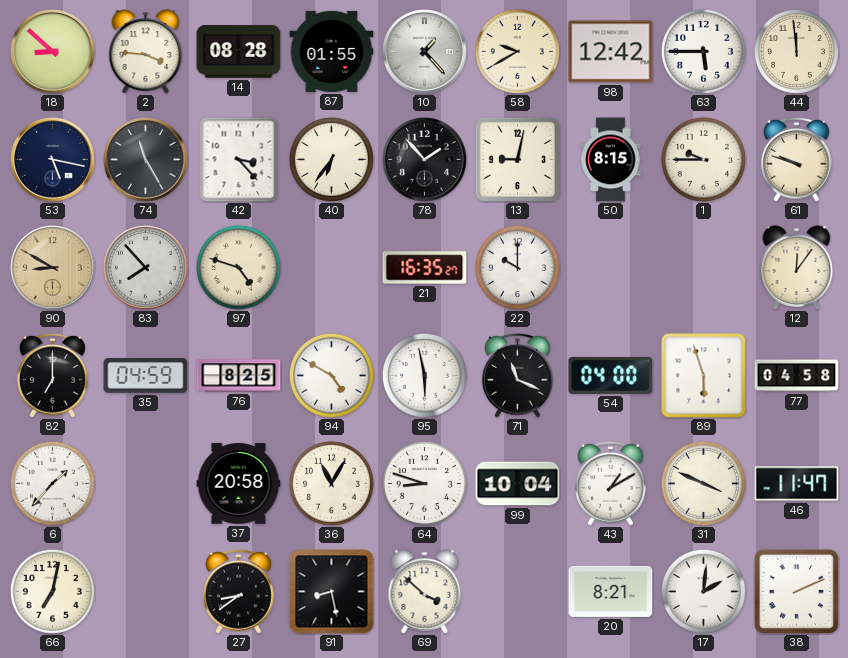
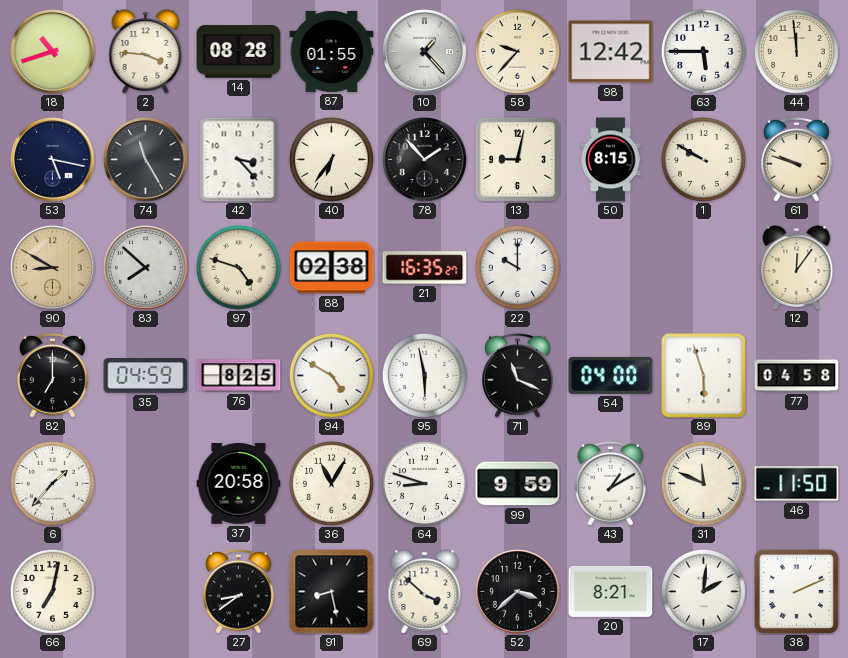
18: 8:52 -> 10:42 (53, 52)
58: 9:40 -> 9:37 (517, 51)
1: 9:45 -> 9:50 (703, 159)
83: 7:53 -> 7:52 (146, 268)
88: none -> 02:38 (332, 268)
99: 10:04 -> 9:59 (518, 484)
31: 3:49 -> 11:49 (703, 483)
46: 11:47 -> 11:50 (797, 484)
52: none -> 3:38 (518, 592)
